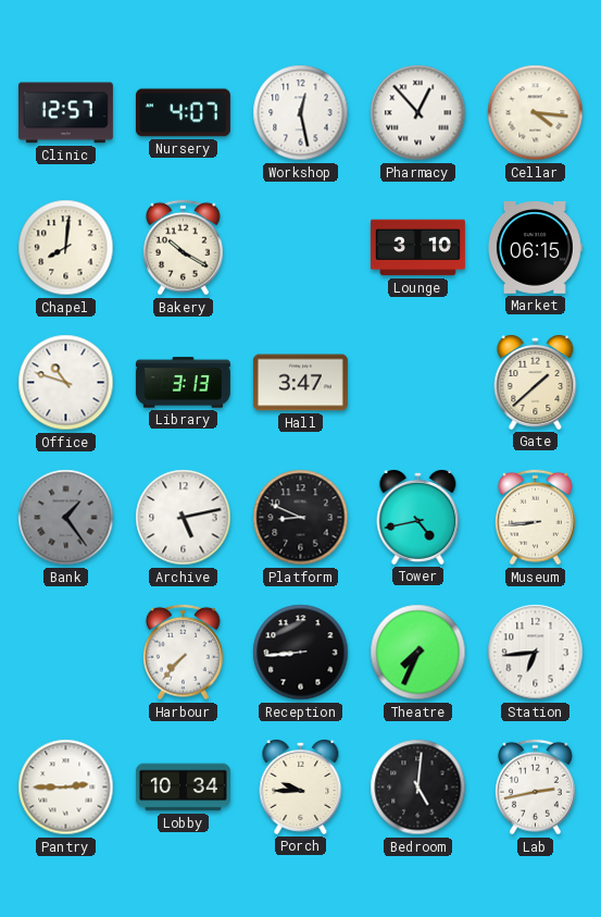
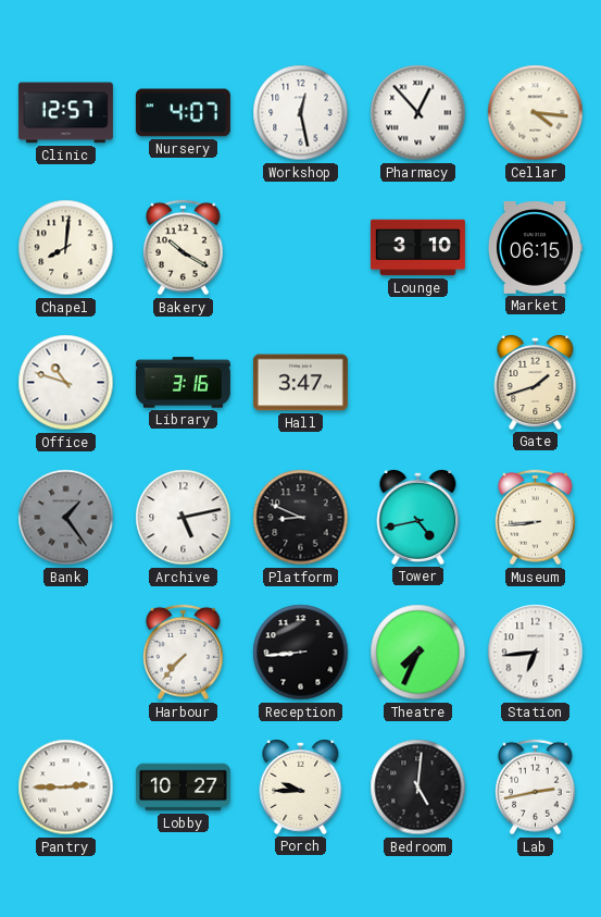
Library: 3:13 -> 3:16 (183, 383)
Gate: 1:38 -> 1:42 (536, 383)
Lobby: 10:34 -> 10:27 (183, 788)
